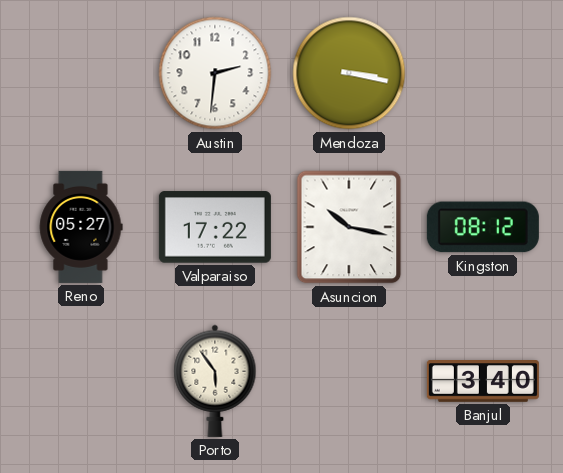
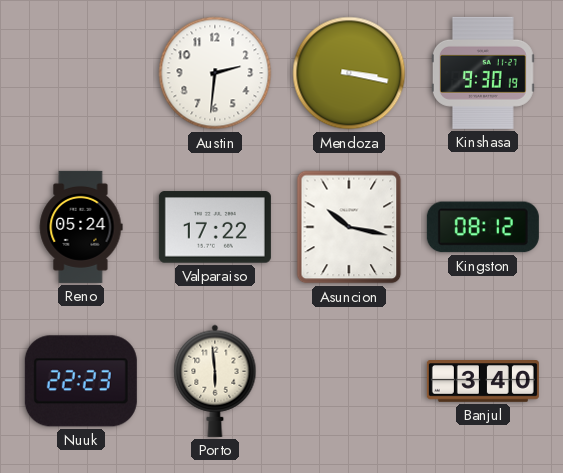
Kinshasa: none -> 9:30 (483, 73)
Reno: 05:27 -> 05:24 (81, 227)
Nuuk: none -> 22:23 (81, 381)
Porto: 5:54 -> 5:59 (215, 381)
